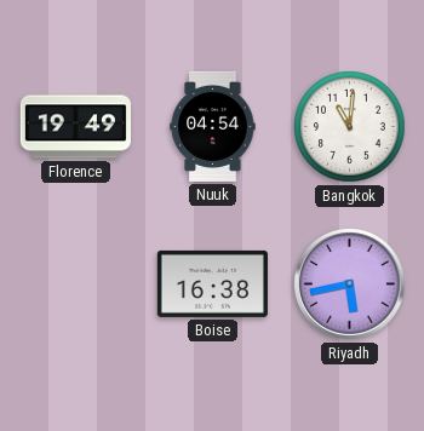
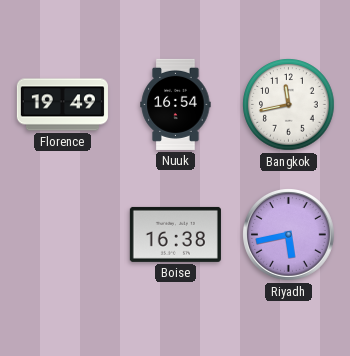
Nuuk: 04:54 -> 16:54 (176, 104)
Bangkok: 11:01 -> 11:43 (289, 105)
